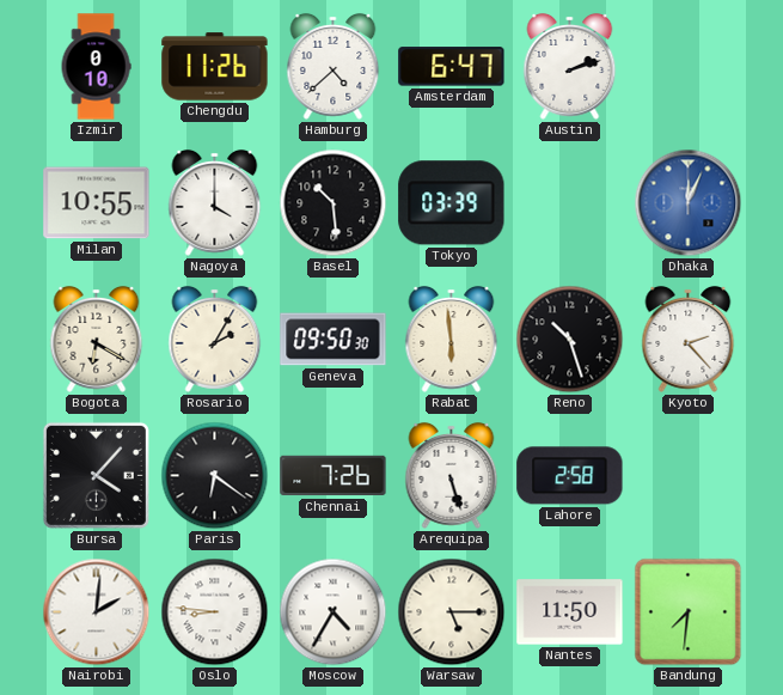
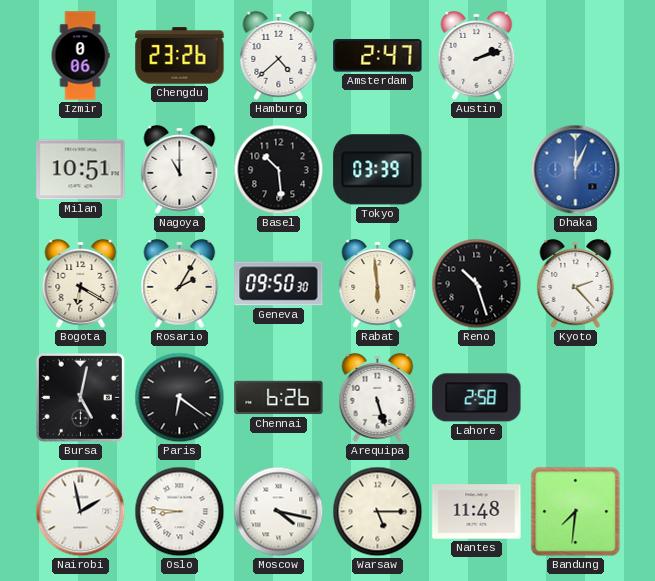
Izmir: 0:10 -> 0:06 (80, 56)
Chengdu: 11:26 -> 23:26 (180, 56)
Amsterdam: 6:47 -> 2:47 (378, 56)
Milan: 10:55 -> 10:51 (81, 170)
Nagoya: 4:00 -> 11:00 (180, 170)
Bursa: 4:07 -> 5:02 (80, 397)
Chennai: 7:26 -> 6:26 (279, 398)
Nairobi: 2:01 -> 1:58 (81, 512)
Moscow: 4:35 -> 4:17 (279, 512)
Nantes: 11:50 -> 11:48 (477, 512)
